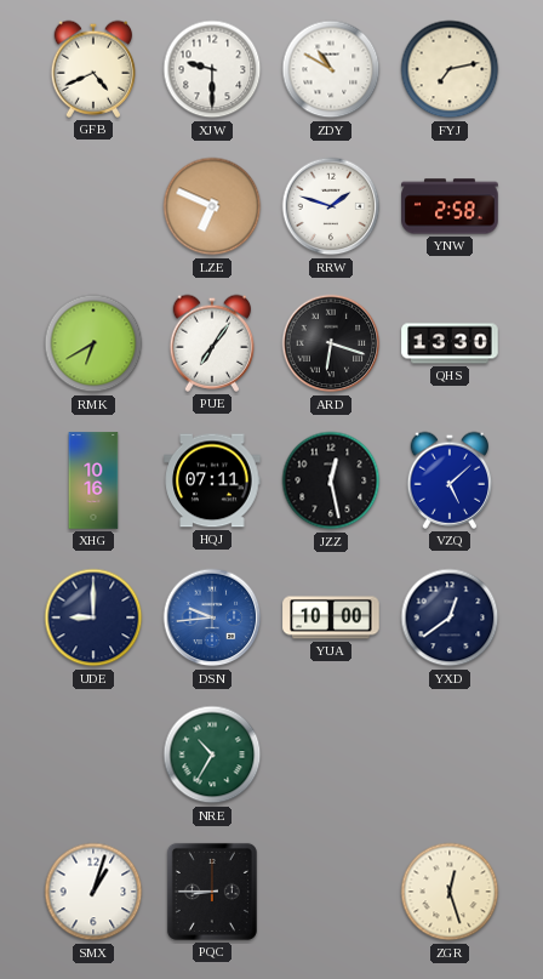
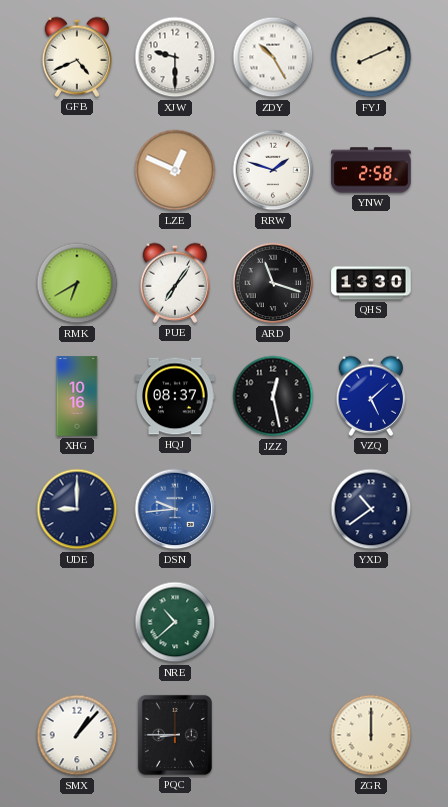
ZDY: 10:50 -> 10:25 (273, 57)
FYJ: 7:13 -> 8:11 (371, 57)
LZE: 6:49 -> 12:49 (175, 170)
ARD: 6:18 -> 11:18 (273, 283)
HQJ: 07:11 -> 08:37 (175, 396)
YUA: 10:00 -> none (331, 617)
YXD: 12:39 -> 10:39 (371, 509)
NRE: 10:35 -> 10:38 (175, 622)
SMX: 1:03 -> 1:07 (77, 735)
ZGR: 12:27 -> 12:00 (371, 735)
